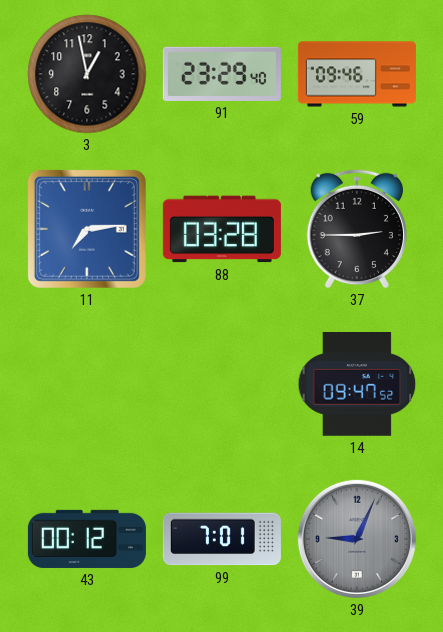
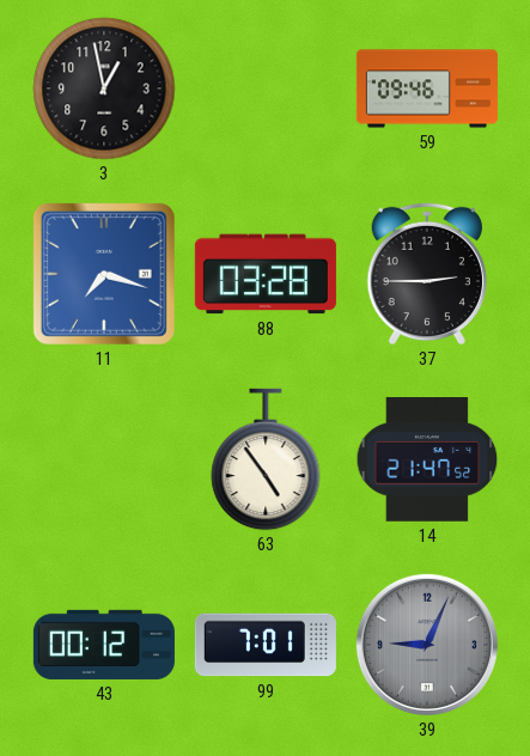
91: 23:29 -> none (222, 74)
11: 7:14 -> 7:18 (104, 274)
63: none -> 4:54 (266, 459)
14: 09:47 -> 21:47 (427, 461)
